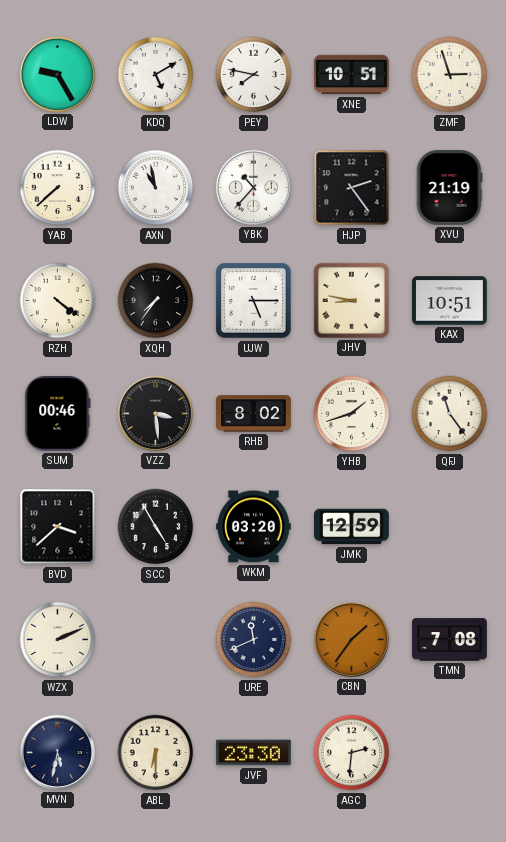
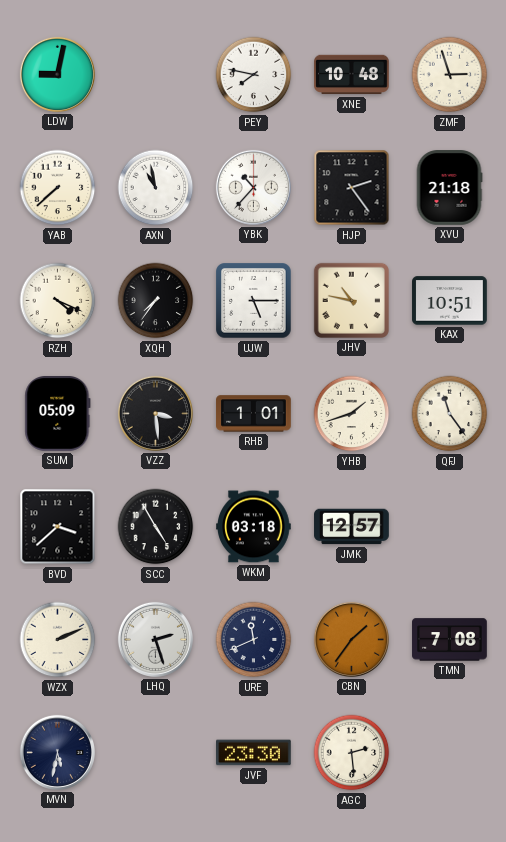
LDW: 9:25 -> 9:02 (57, 74)
KDQ: 5:10 -> none (156, 75)
XNE: 10:51 -> 10:48 (352, 75)
XVU: 21:19 -> 21:18 (449, 188)
RZH: 4:21 -> 4:19 (58, 301)
JHV: 8:47 -> 10:47 (351, 300)
SUM: 00:46 -> 05:09 (58, 414)
RHB: 8:02 -> 1:01 (254, 414)
WKM: 03:20 -> 03:18 (254, 527)
JMK: 12:59 -> 12:57 (352, 527)
LHQ: none -> 2:27 (155, 639)
ABL: 6:30 -> none (156, 753)
AGC: 2:31 -> 2:29 (352, 753)
